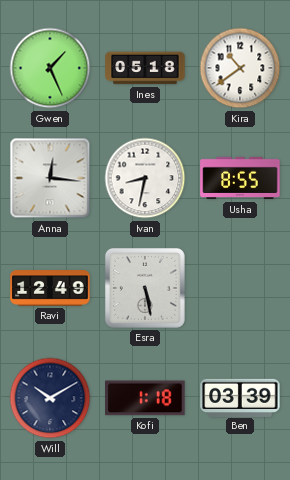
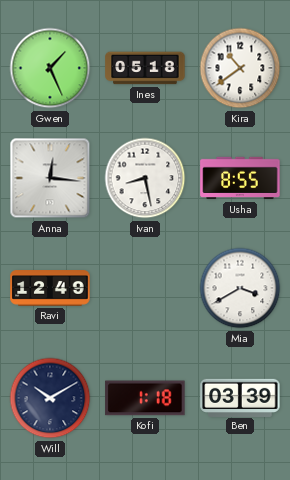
Ivan: 8:32 -> 8:28 (145, 178)
Esra: 5:28 -> none (145, 288)
Mia: none -> 3:40 (240, 288)
